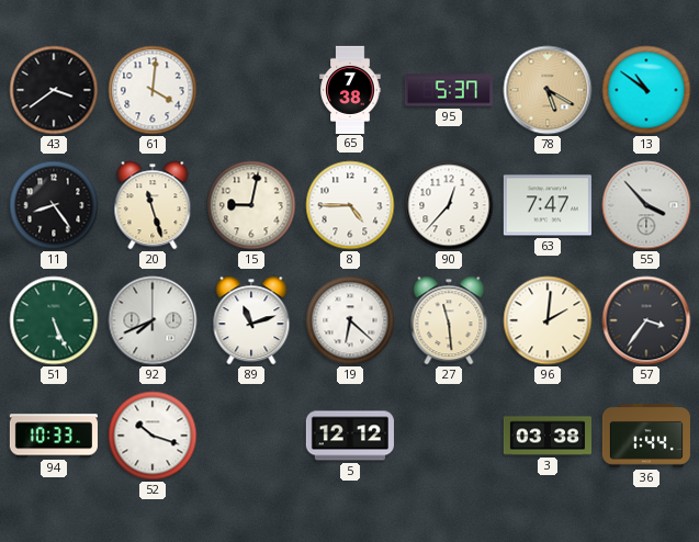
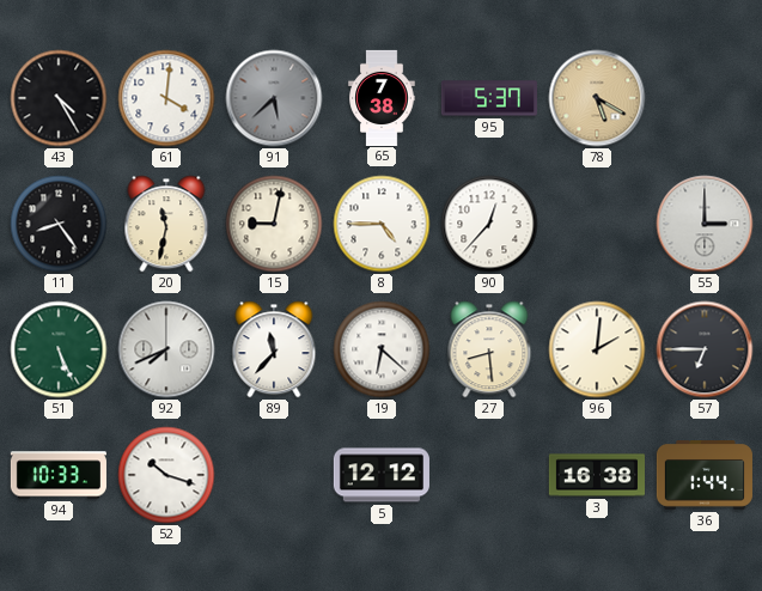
43: 3:39 -> 4:25 (59, 98)
91: none -> 5:38 (274, 98)
13: 10:51 -> none (646, 90)
20: 11:27 -> 11:32 (166, 224)
63: 7:47 -> none (548, 205)
55: 3:53 -> 3:00 (705, 224)
89: 11:12 -> 11:37 (274, 349)
27: 11:29 -> 8:29 (489, 349)
57: 3:36 -> 6:45 (705, 349)
3: 03:38 -> 16:38 (596, 475)
